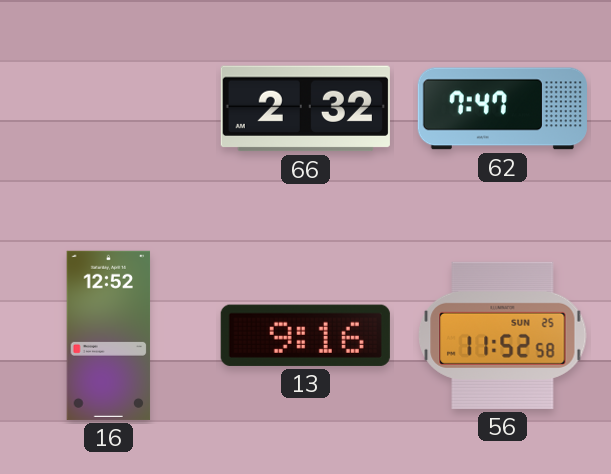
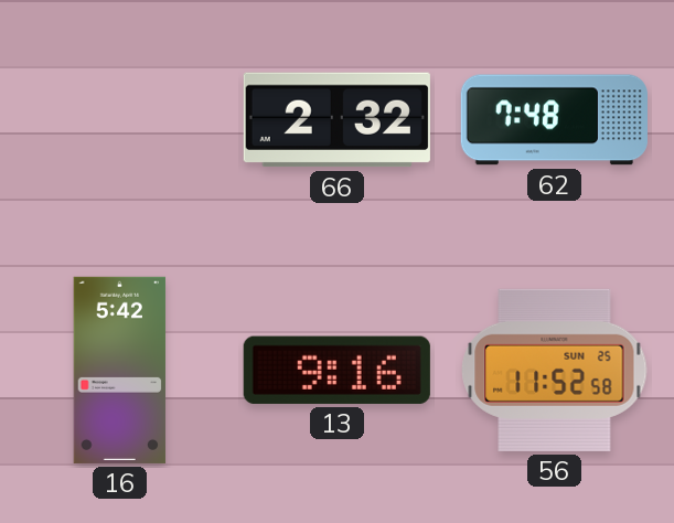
62: 7:47 -> 7:48 (554, 120)
16: 12:52 -> 5:42 (120, 370)
